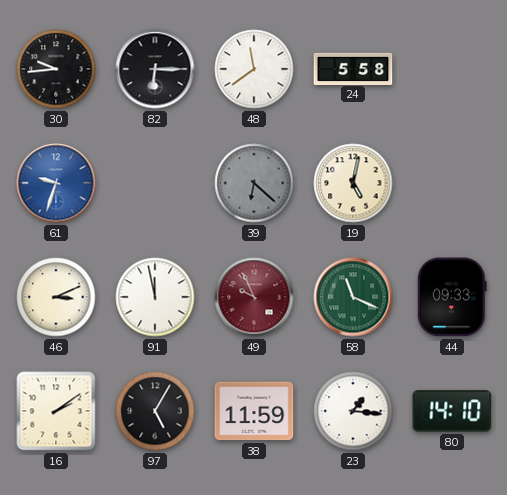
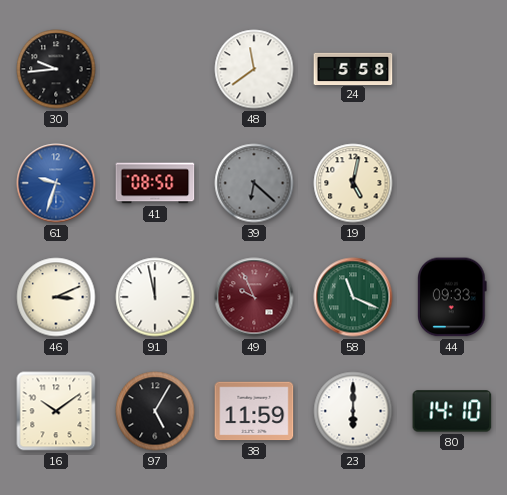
82: 6:15 -> none (155, 69)
41: none -> 08:50 (155, 183)
16: 2:09 -> 10:09 (56, 411)
23: 1:16 -> 6:00 (353, 411)
